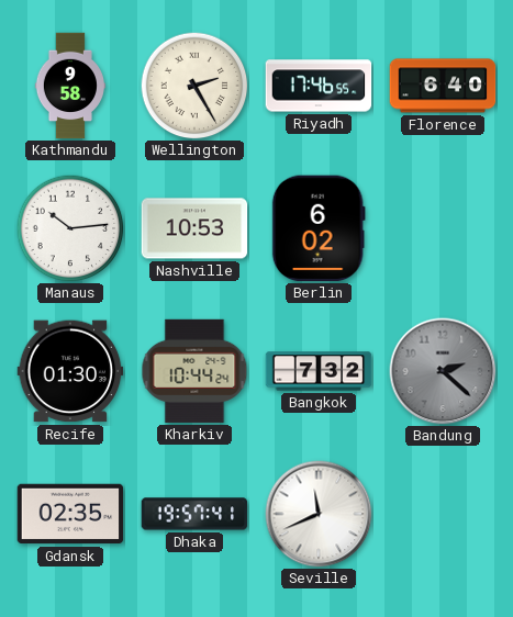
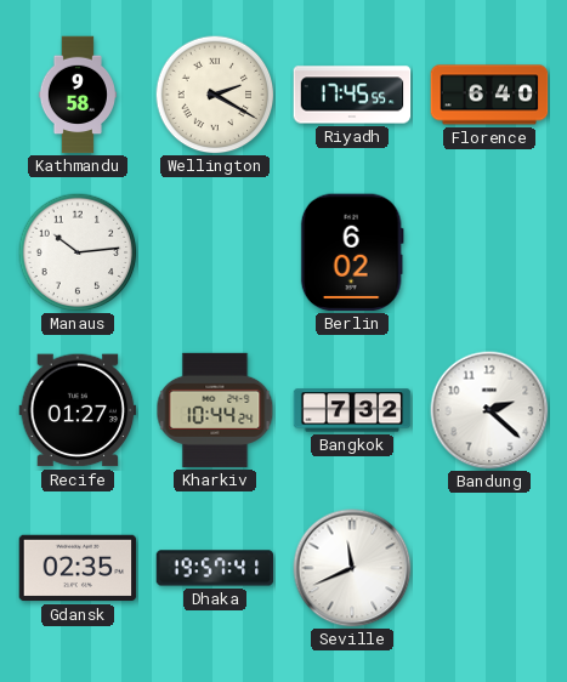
Wellington: 2:25 -> 2:20 (215, 95)
Riyadh: 17:46 -> 17:45 (352, 95)
Nashville: 10:53 -> none (194, 228)
Recife: 01:30 -> 01:27 (78, 410)
Bandung dial: grey -> white (489, 410)
